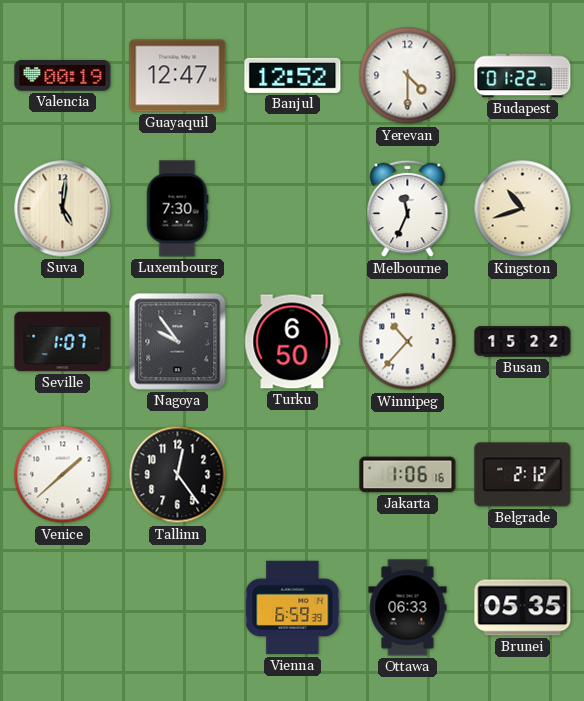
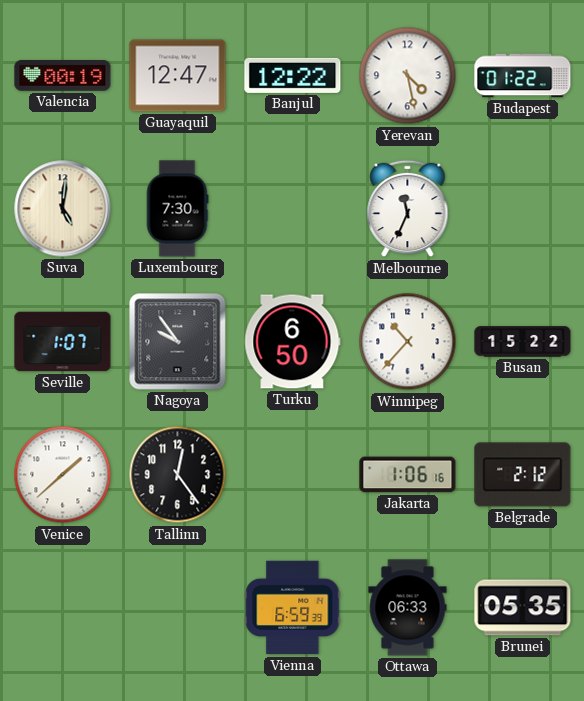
Banjul: 12:52 -> 12:22 (293, 75)
Yerevan: 4:30 -> 4:28 (408, 76)
Kingston: 10:42 -> none (523, 209)
